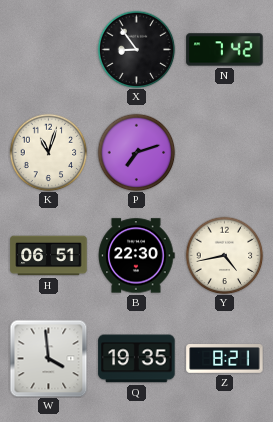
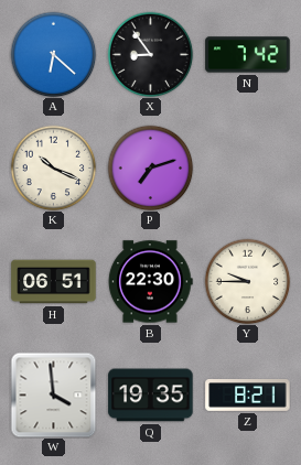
A: none -> 6:22 (53, 54)
K: 11:03 -> 10:19 (53, 167)
Y: 4:43 -> 9:45 (247, 281)
